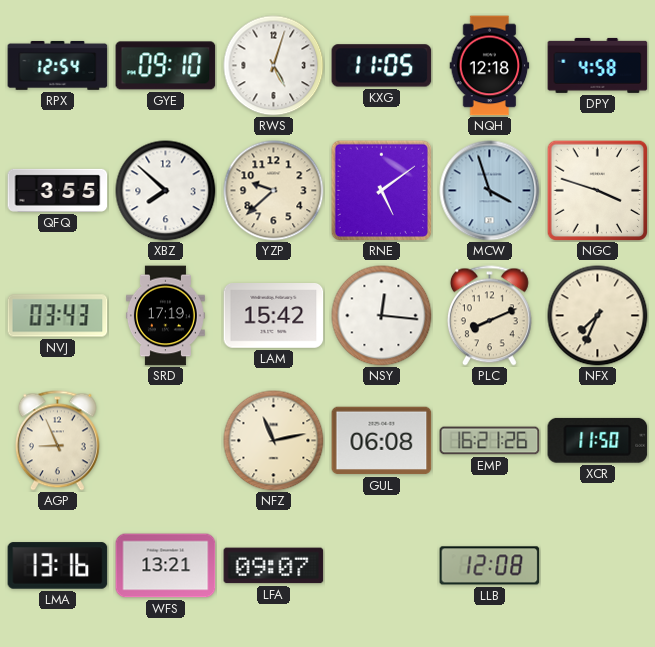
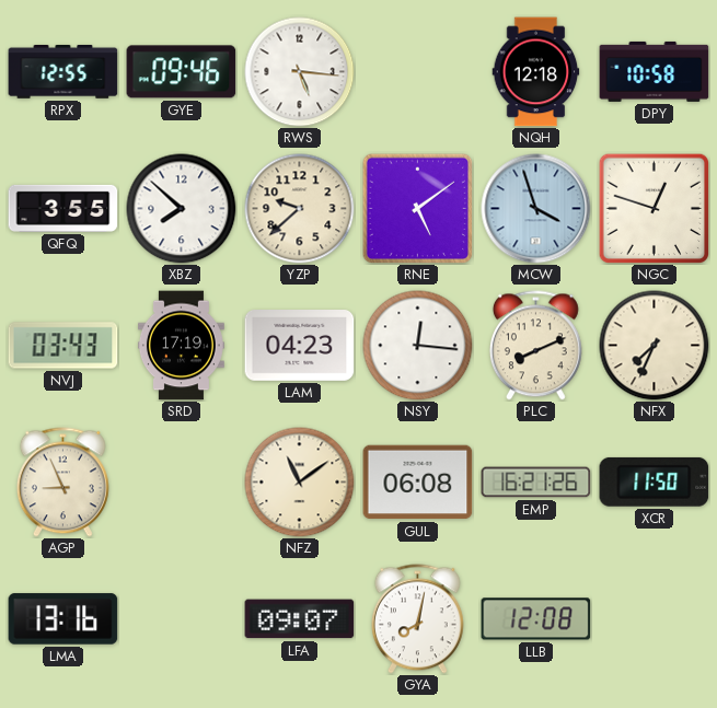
RPX: 12:54 -> 12:55 (63, 71)
GYE: 09:10 -> 09:46 (182, 72)
RWS: 5:03 -> 5:16 (300, 72)
KXG: 11:05 -> none (382, 66)
DPY: 4:58 -> 10:58 (655, 71)
NGC: 3:48 -> 12:48 (654, 208)
LAM: 15:42 -> 04:23 (300, 346)
NFZ: 11:13 -> 11:09 (300, 483)
WFS: 13:21 -> none (166, 566)
GYA: none -> 8:02 (417, 619)
